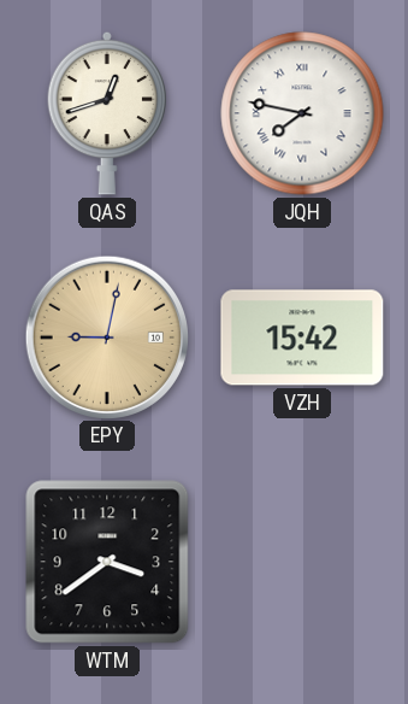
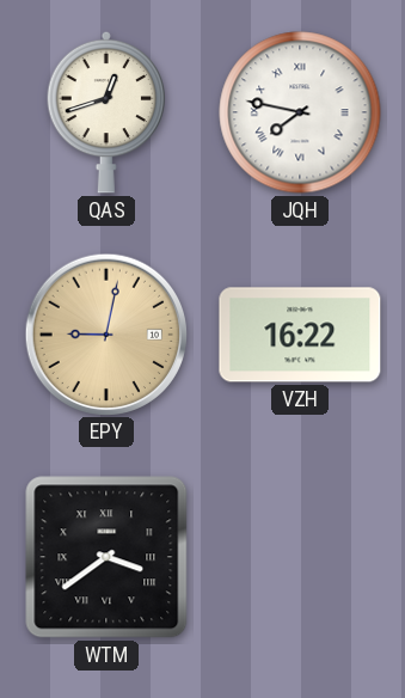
VZH: 15:42 -> 16:22 (300, 335)
WTM numerals: Arabic -> Roman (106, 557)
